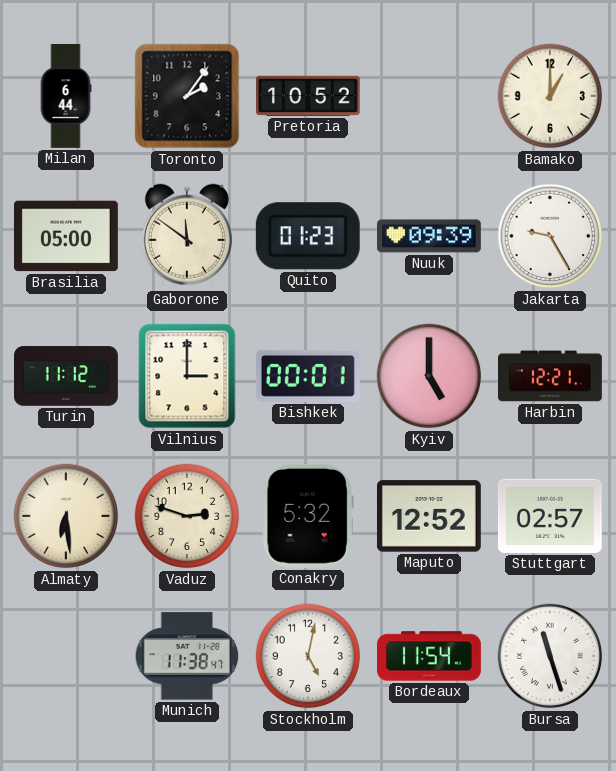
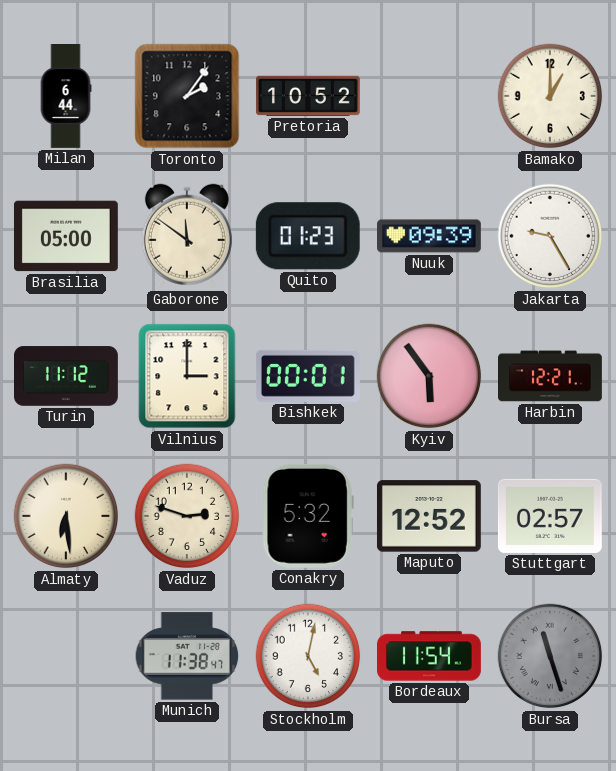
Kyiv: 5:00 -> 5:54 (429, 376)
Bursa dial: white -> grey (550, 656)
